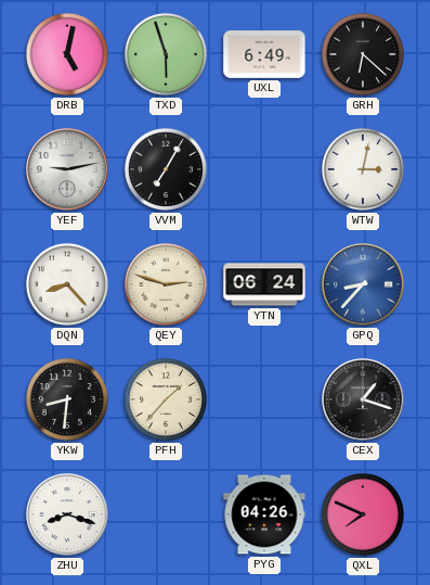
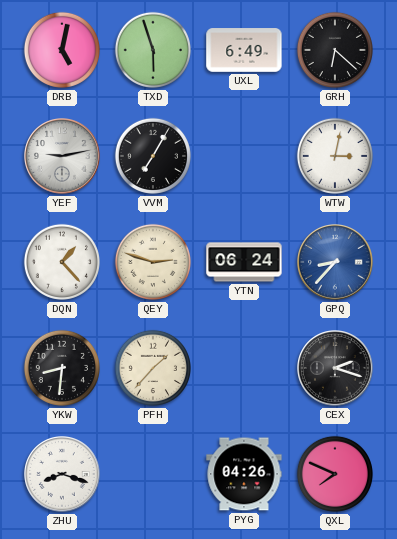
DQN: 8:23 -> 1:23 (62, 262)
CEX: 1:18 -> 2:18 (336, 369)
